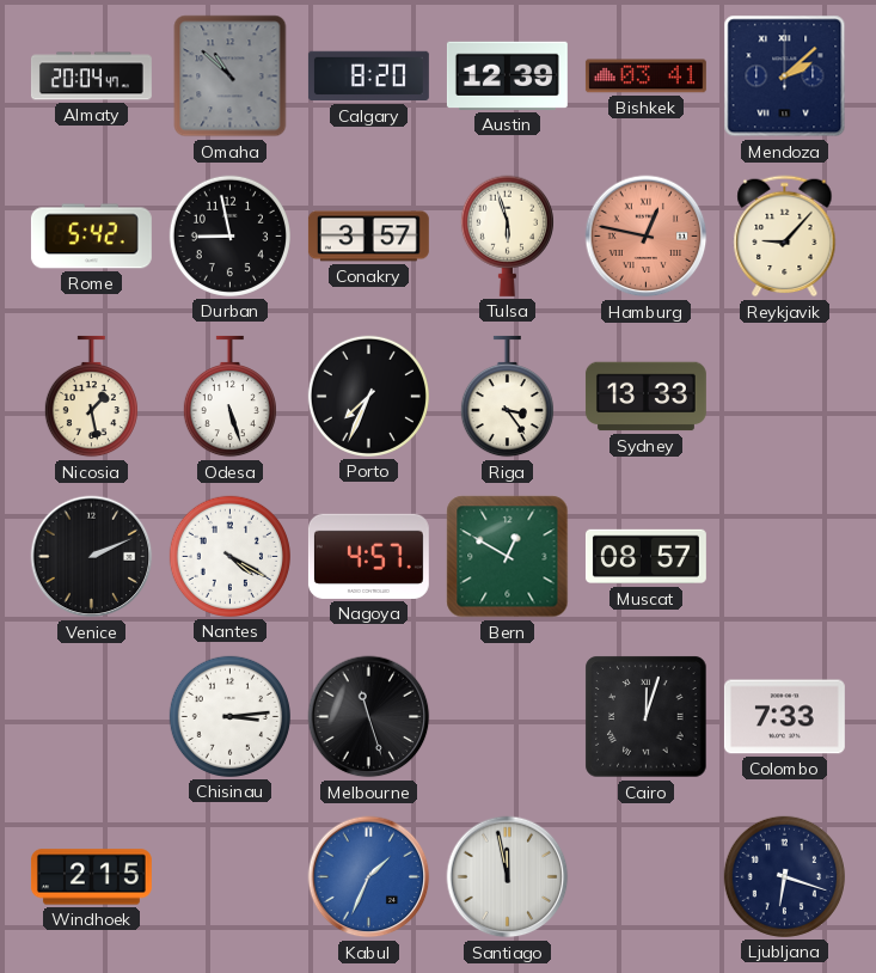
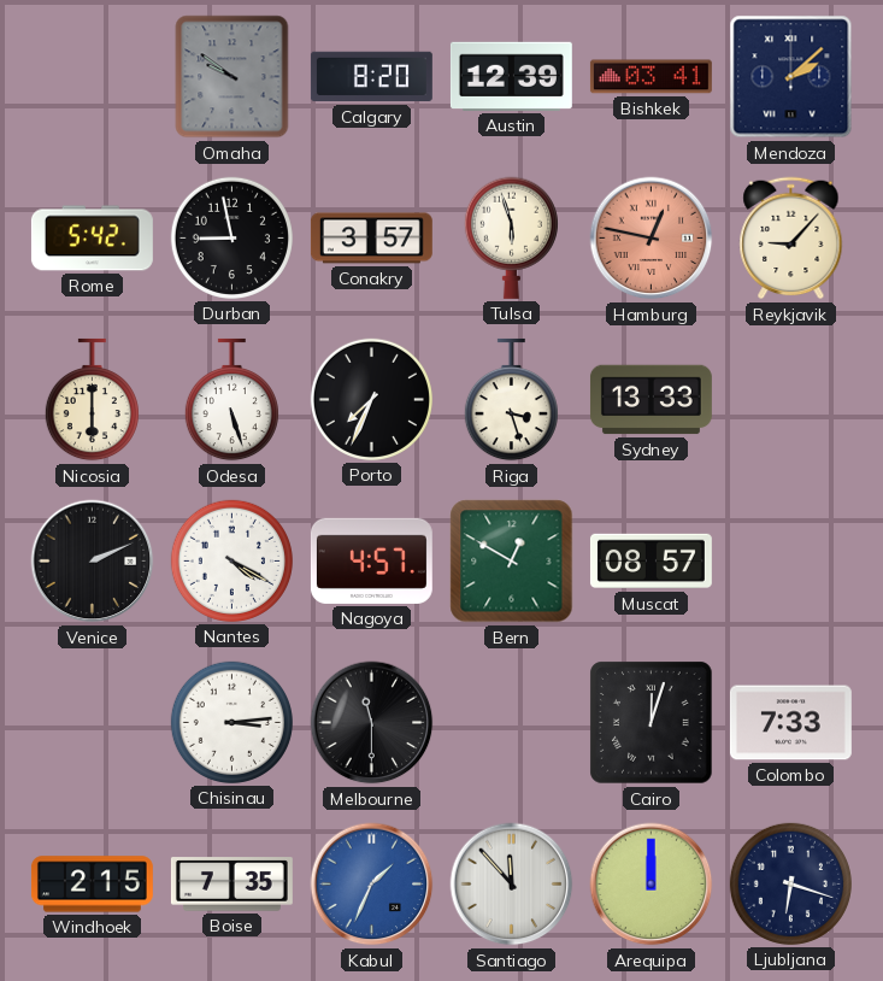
Almaty: 20:04 -> none (91, 77)
Omaha: 10:52 -> 9:51 (232, 77)
Nicosia: 1:28 -> 6:00 (92, 400)
Riga: 3:24 -> 3:27 (511, 400)
Melbourne: 11:27 -> 11:30 (372, 723)
Boise: none -> 7:35 (231, 885)
Santiago: 11:58 -> 11:53 (512, 885)
Arequipa: none -> 12:00 (652, 885)
